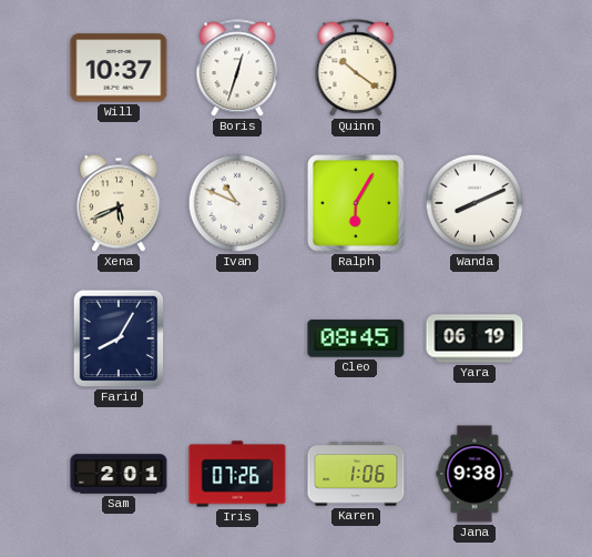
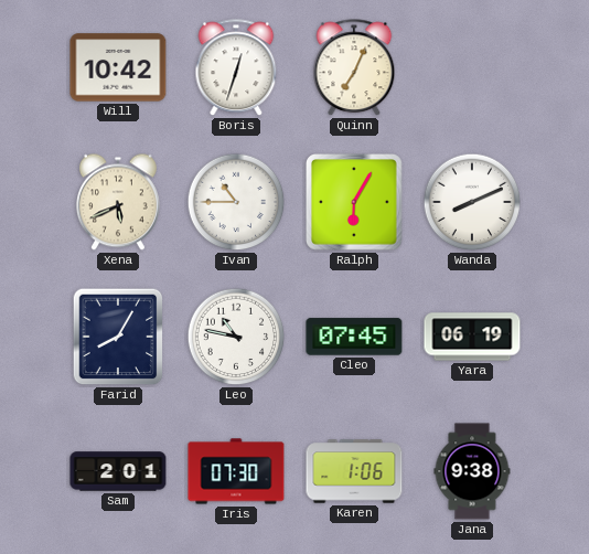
Will: 10:37 -> 10:42 (118, 67)
Quinn: 10:21 -> 7:04 (354, 68)
Ivan: 10:49 -> 10:45 (236, 202)
Leo: none -> 10:47 (236, 337)
Cleo: 08:45 -> 07:45 (354, 337)
Iris: 07:26 -> 07:30 (236, 471)
